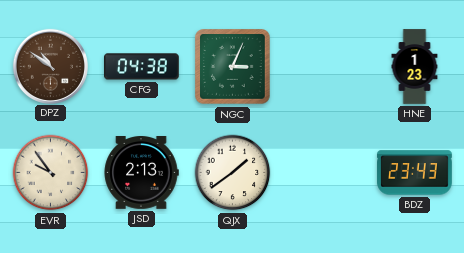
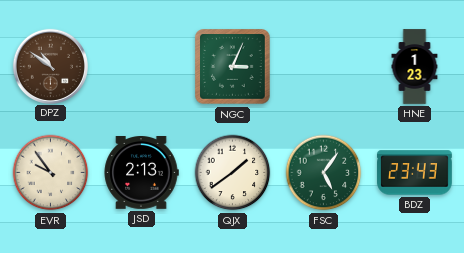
CFG: 04:38 -> none (142, 67)
FSC: none -> 5:06 (324, 173)
